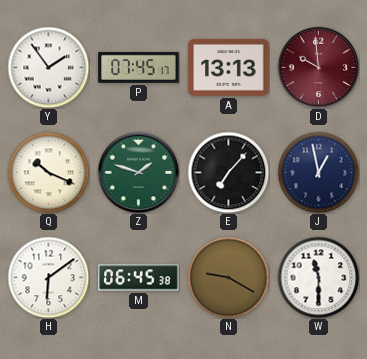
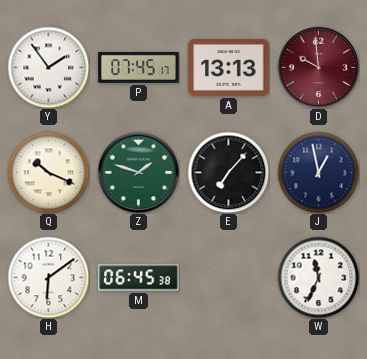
N: 9:20 -> none (228, 277)
W: 11:30 -> 11:34 (318, 277)
